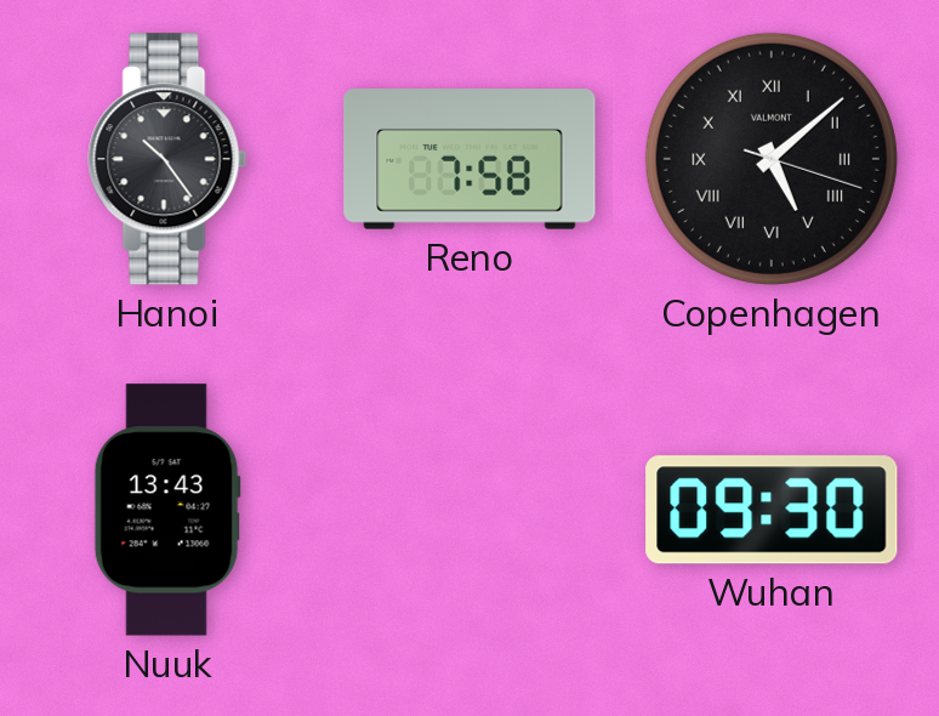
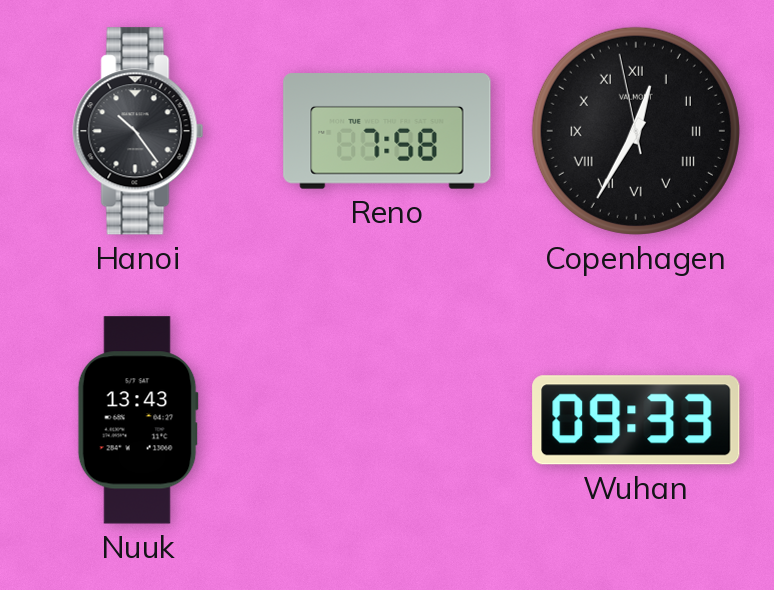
Copenhagen: 5:08 -> 12:34 (636, 131)
Wuhan: 09:30 -> 09:33 (636, 420)
